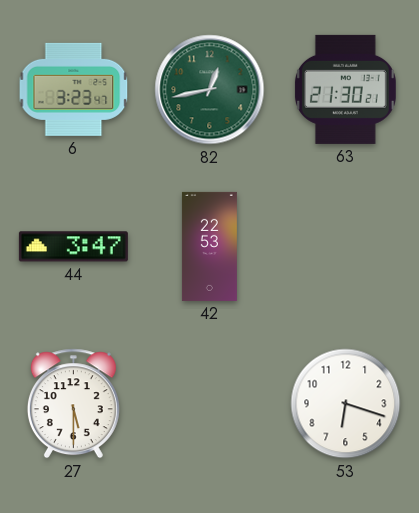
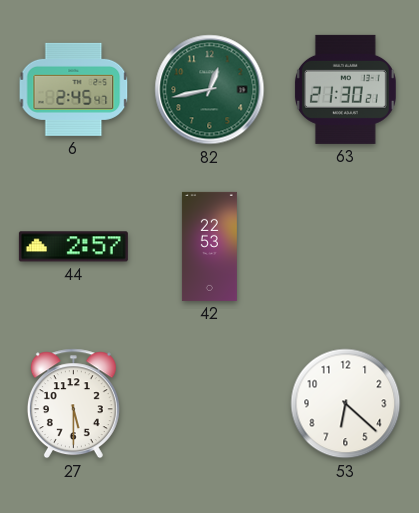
6: 3:23 -> 2:45 (74, 89)
44: 3:47 -> 2:57 (73, 247)
53: 6:18 -> 6:22 (346, 404)
